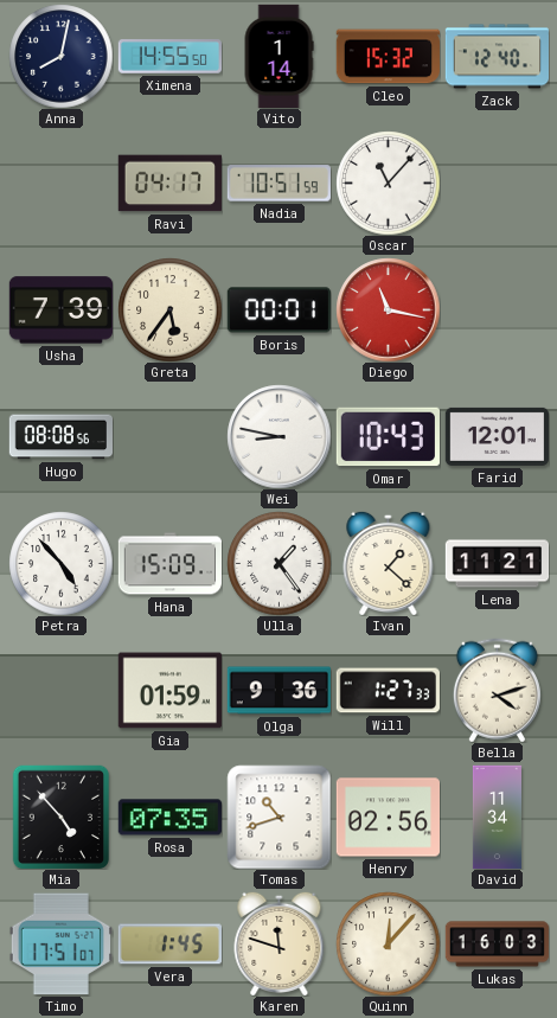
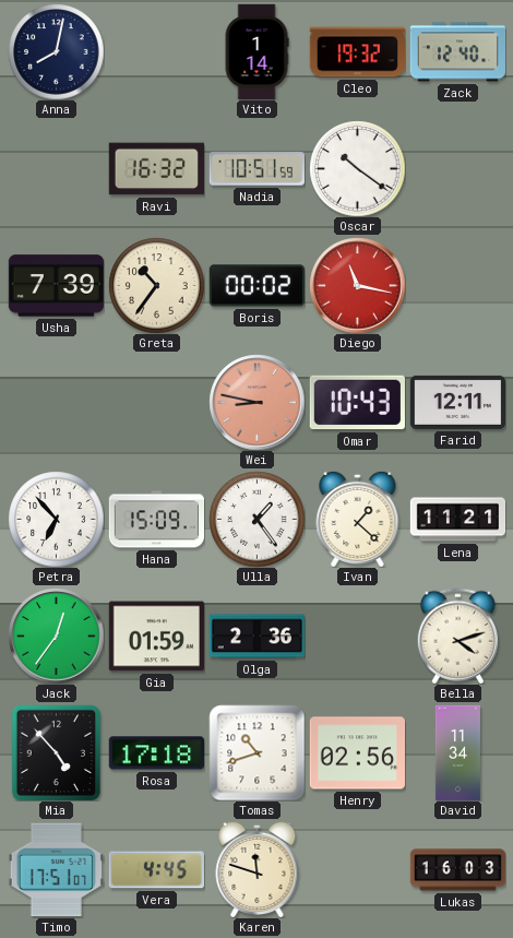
Ximena: 14:55 -> none (169, 57)
Cleo: 15:32 -> 19:32 (357, 52)
Ravi: 04:17 -> 16:32 (156, 169)
Oscar: 11:07 -> 10:21 (357, 168)
Greta: 5:36 -> 10:36 (156, 285)
Boris: 00:01 -> 00:02 (256, 286)
Hugo: 08:08 -> none (60, 437)
Wei dial: white -> salmon (256, 402)
Farid: 12:01 -> 12:11 (457, 402)
Petra: 4:53 -> 6:53 (56, 519)
Jack: none -> 12:36 (56, 636)
Olga: 9:36 -> 2:36 (256, 637)
Will: 1:27 -> none (388, 691)
Rosa: 07:35 -> 17:18 (156, 753)
Vera: 1:45 -> 4:45 (156, 870)
Quinn: 12:07 -> none (388, 943)
